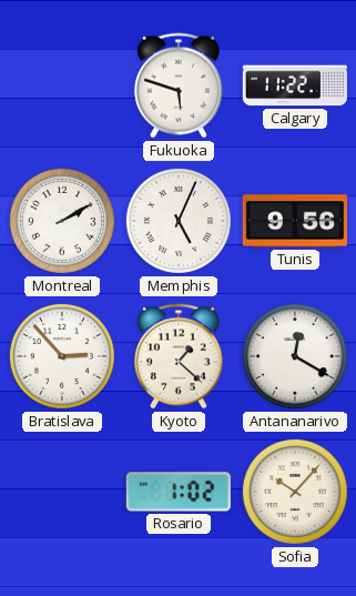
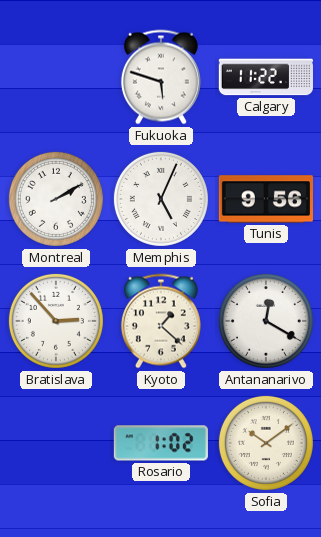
Sofia: 10:07 -> 10:09 (266, 443)
